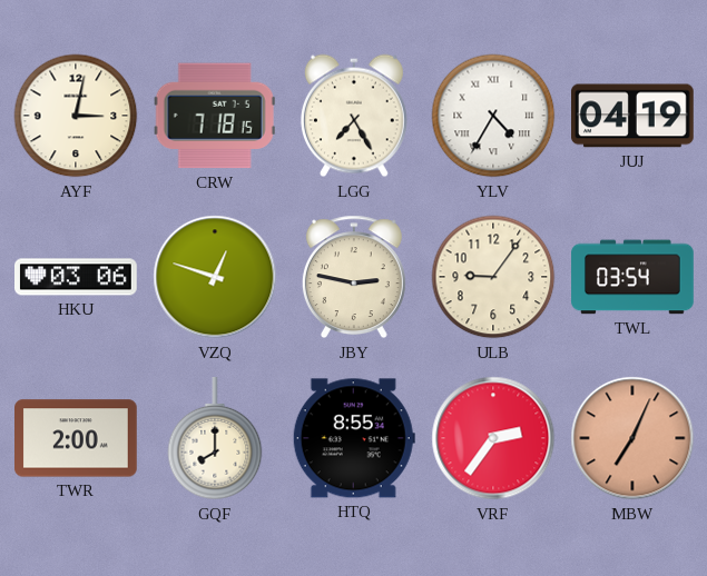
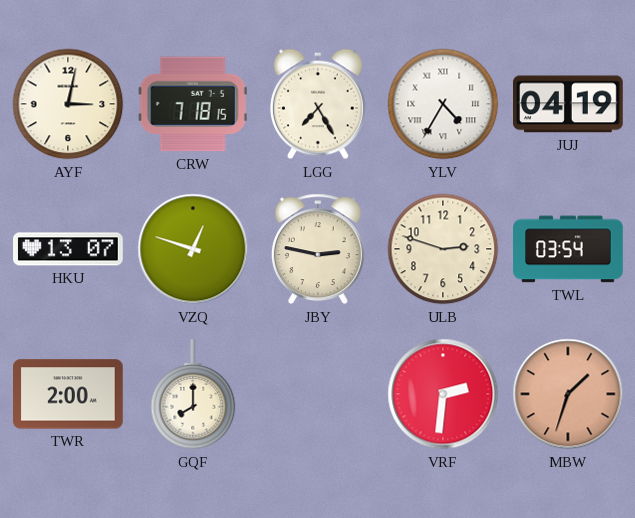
HKU: 03:06 -> 13:07 (69, 249)
ULB: 9:06 -> 2:48 (443, 249)
HTQ: 8:55 -> none (354, 438)
VRF: 2:36 -> 2:31 (443, 394)
MBW: 7:04 -> 1:33 (568, 394)
